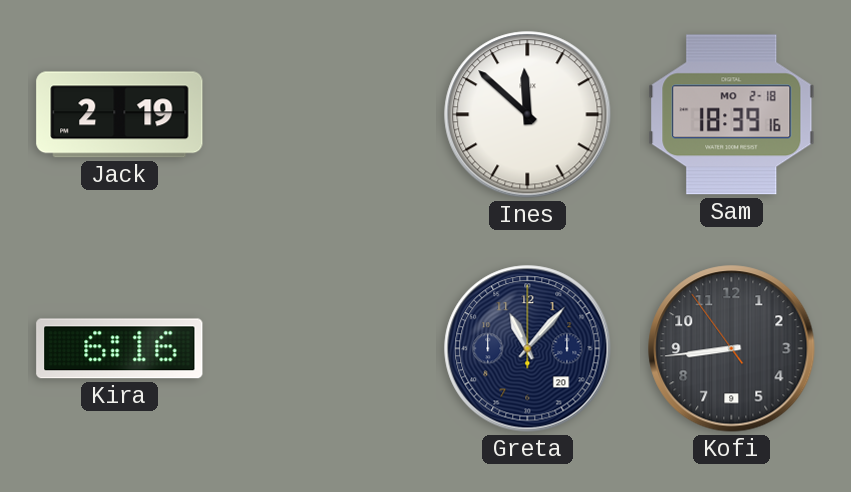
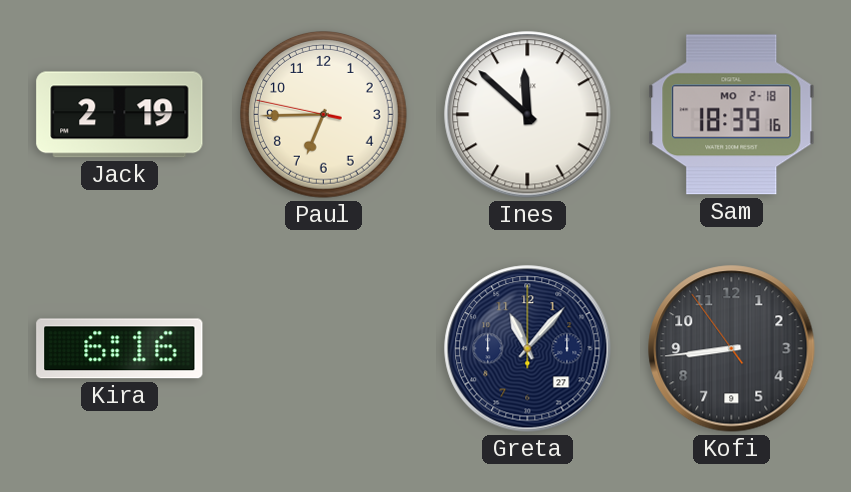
Paul: none -> 6:44 (324, 115)
Greta date: 20 -> 27 (528, 349)
